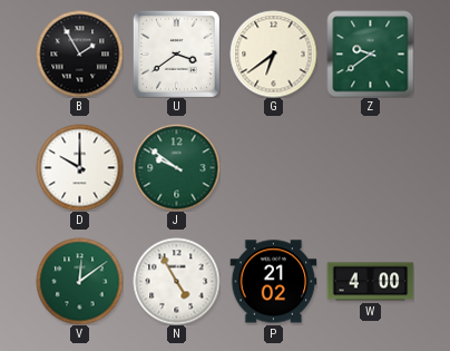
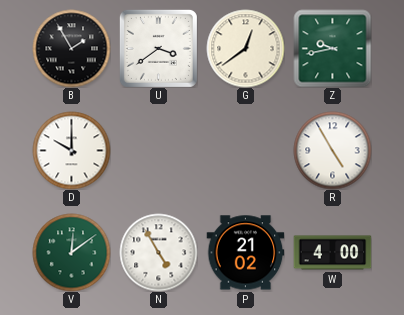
G: 6:39 -> 12:39 (245, 48)
Z: 9:39 -> 9:43 (332, 48)
J: 9:51 -> none (176, 167)
R: none -> 4:55 (332, 150)
